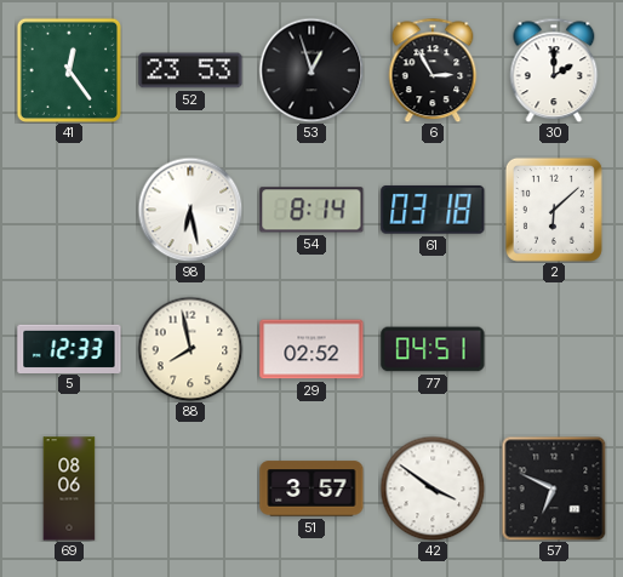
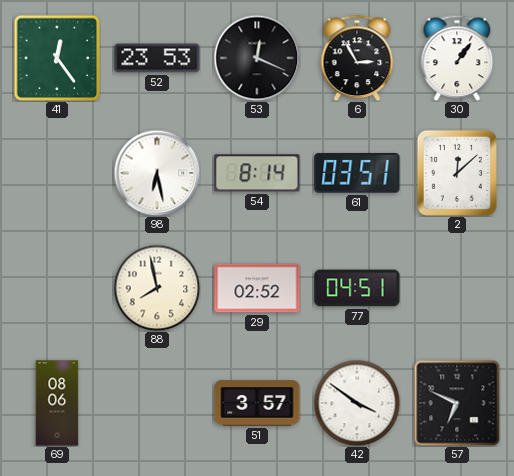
53: 12:57 -> 12:19 (257, 58)
30: 2:00 -> 1:06 (457, 58)
61: 03:18 -> 03:51 (357, 173)
2: 6:08 -> 12:08 (457, 173)
5: 12:33 -> none (69, 348)
